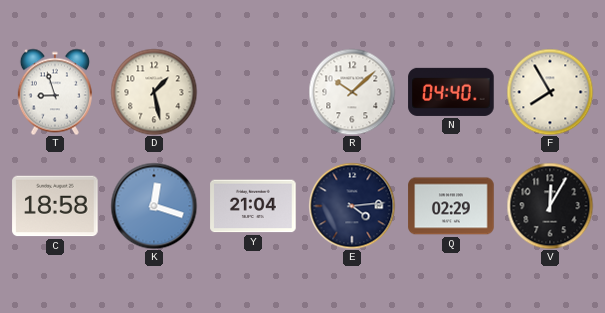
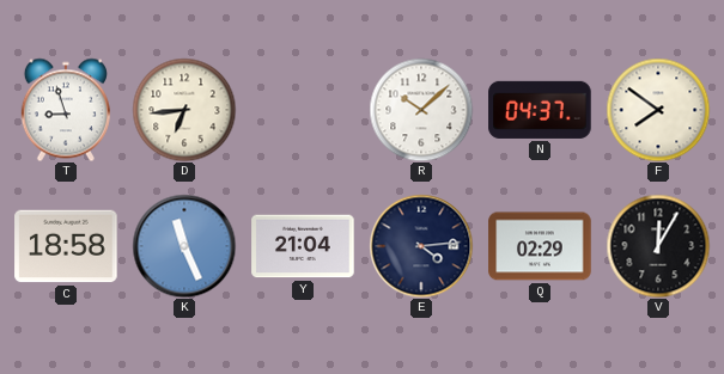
D: 1:28 -> 6:44 (184, 110)
N: 04:40 -> 04:37 (540, 110)
F: 7:55 -> 7:51 (658, 110)
K: 12:18 -> 11:26 (184, 246)
